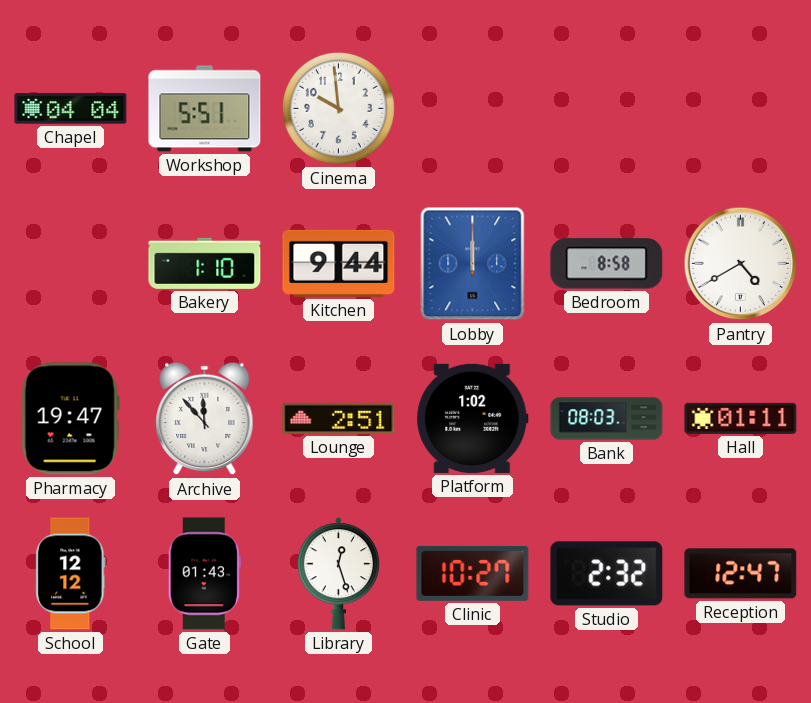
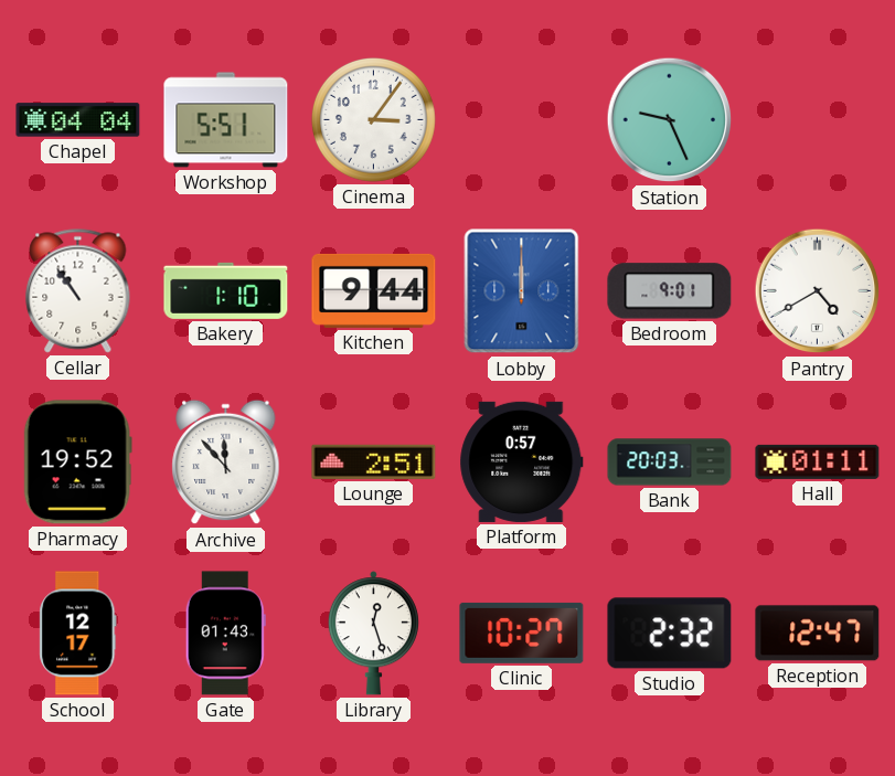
Cinema: 9:59 -> 3:06 (373, 119)
Station: none -> 9:26 (670, 120)
Cellar: none -> 10:54 (78, 291)
Bedroom: 8:58 -> 9:01 (670, 291)
Pharmacy: 19:47 -> 19:52 (77, 463)
Platform: 1:02 -> 0:57 (522, 461)
Bank: 08:03 -> 20:03 (670, 463)
School: 12:12 -> 12:17 (78, 634)
